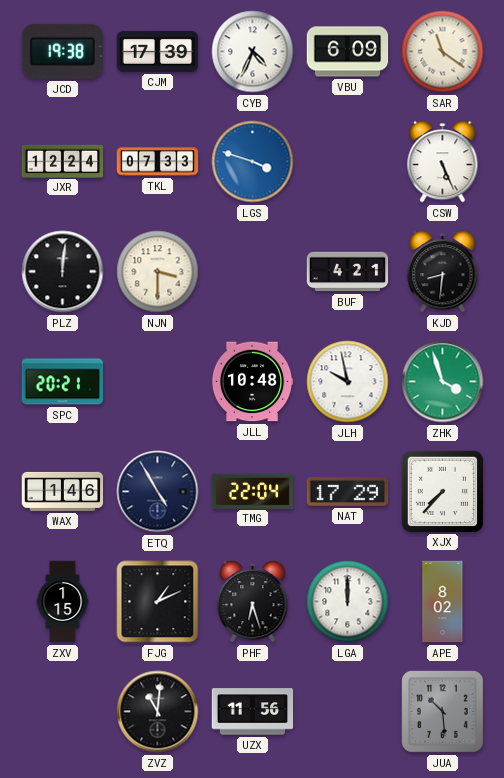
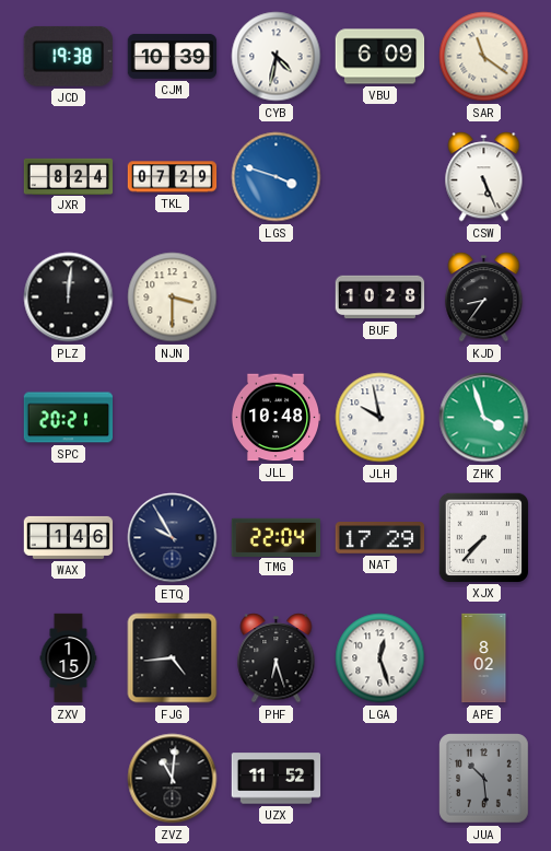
CJM: 17:39 -> 10:39 (173, 56)
CYB: 4:34 -> 4:32 (277, 57)
JXR: 12:24 -> 8:24 (69, 176)
TKL: 07:33 -> 07:29 (173, 177)
BUF: 4:21 -> 10:28 (380, 298)
KJD: 8:31 -> 8:36 (484, 298)
ETQ: 4:55 -> 9:55 (173, 538)
FJG: 1:11 -> 4:44 (173, 658)
LGA: 12:00 -> 12:27 (380, 658)
UZX: 11:56 -> 11:52 (277, 779)
